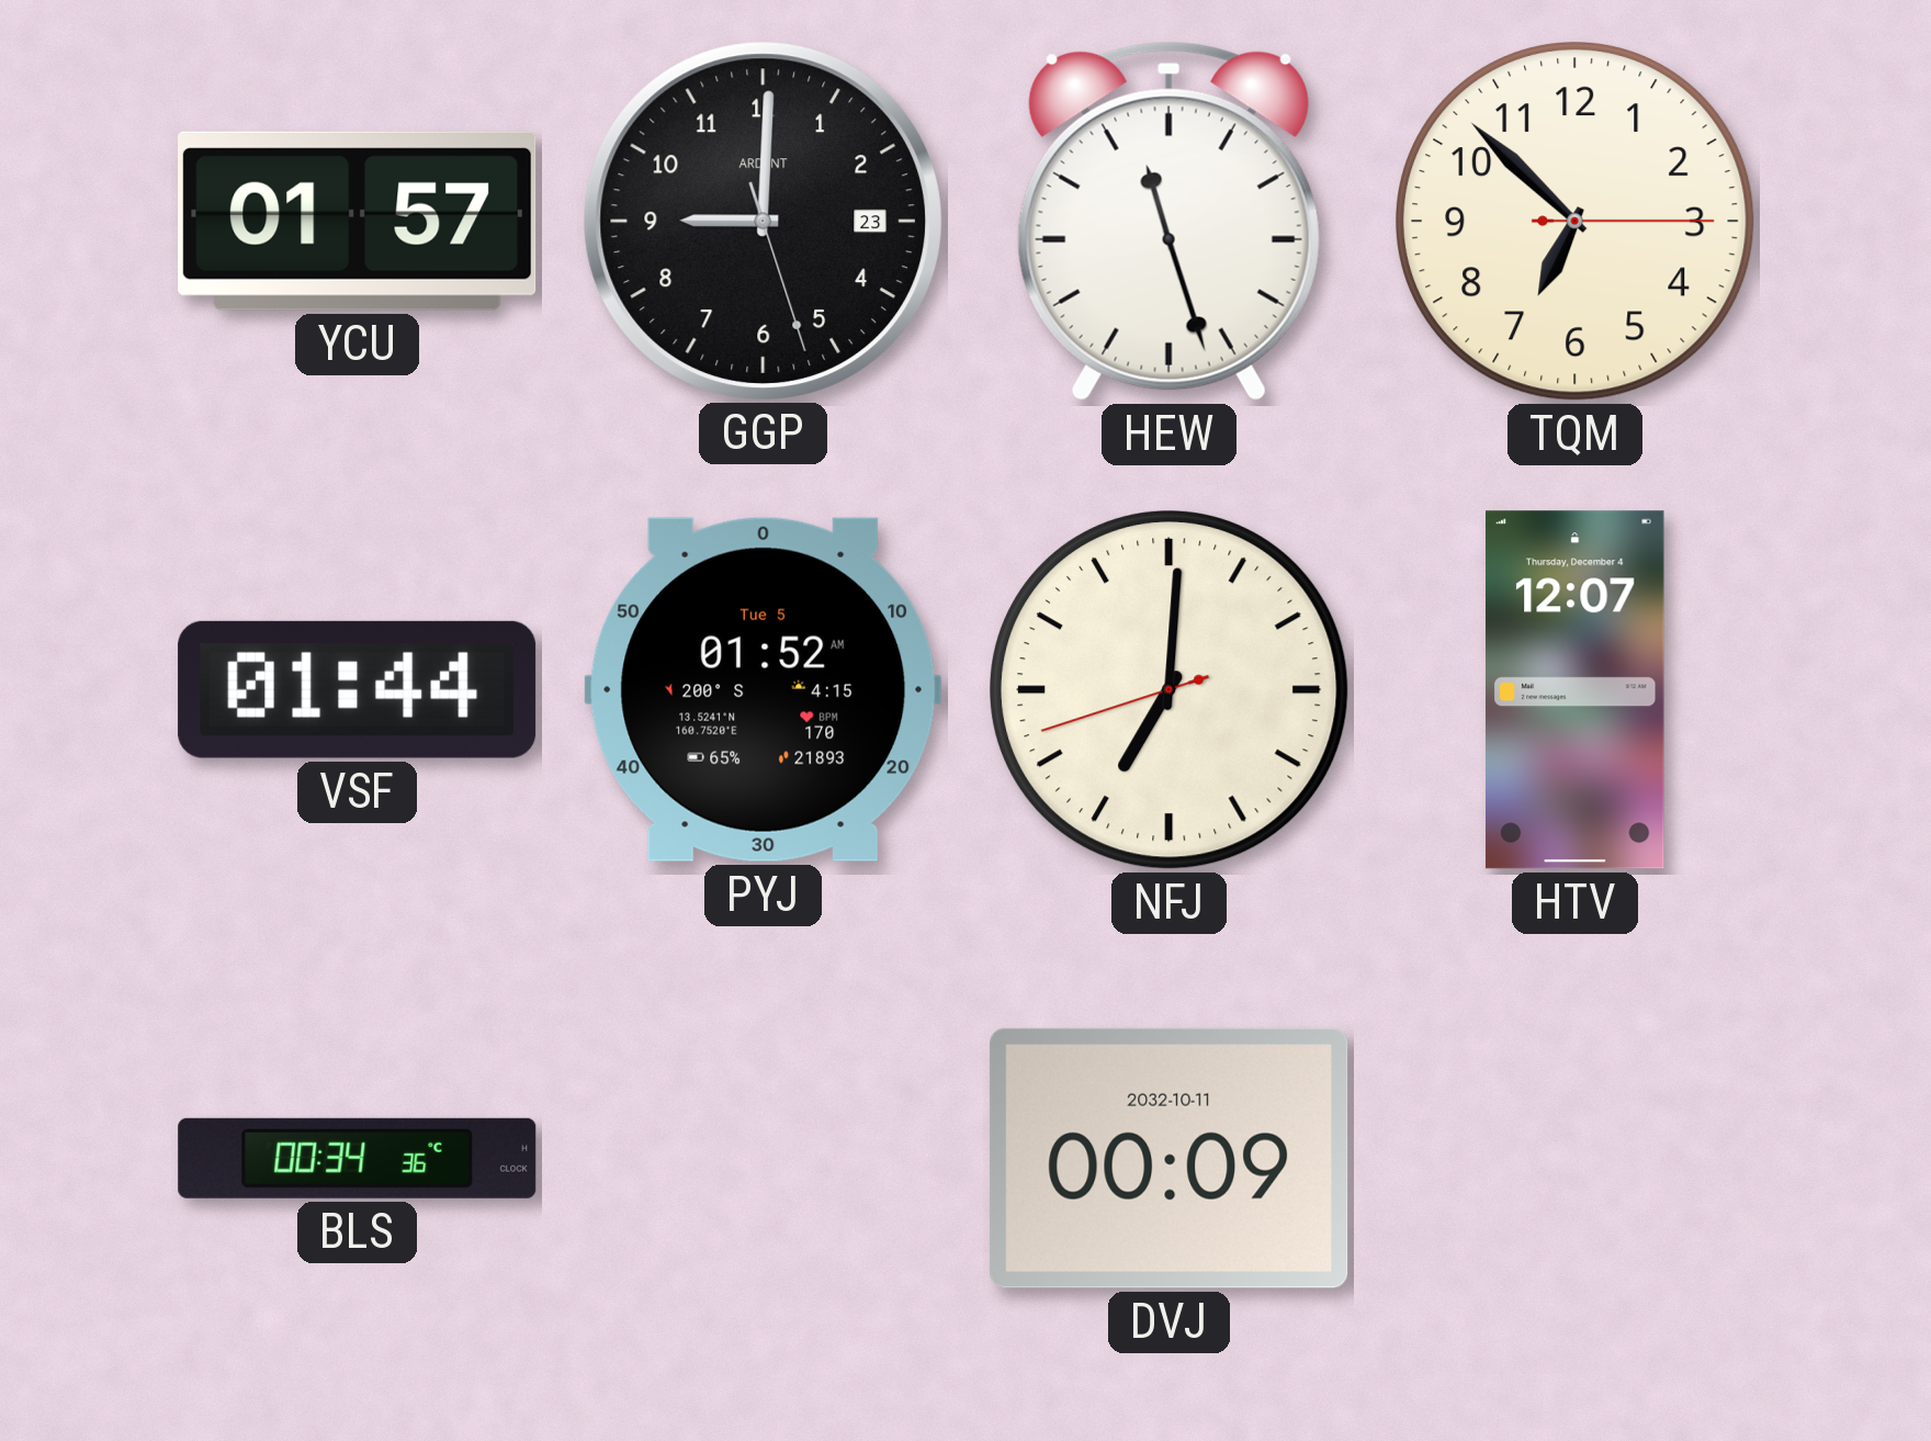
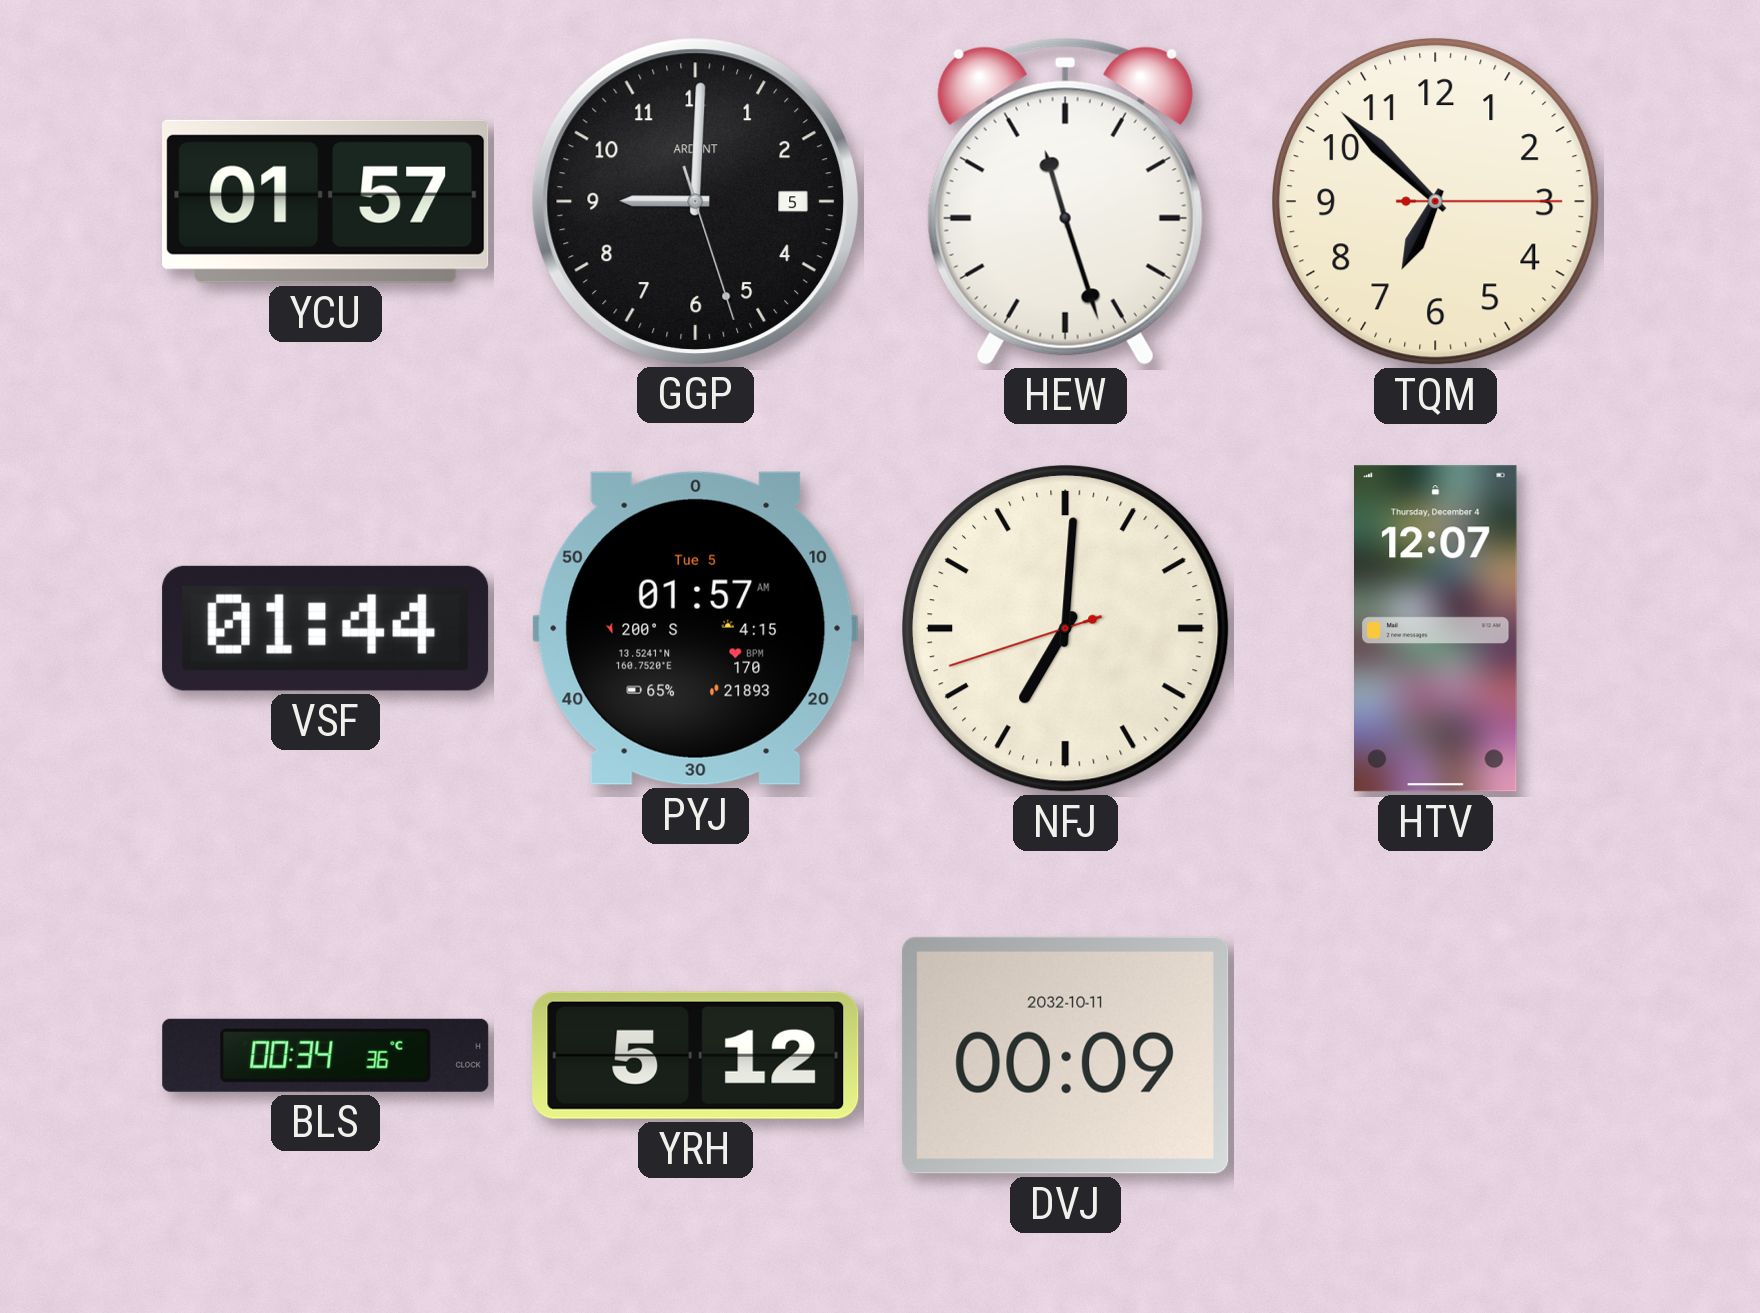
GGP date: 23 -> 5 (695, 201)
PYJ: 01:52 -> 01:57 (696, 628)
YRH: none -> 5:12 (696, 1055)
